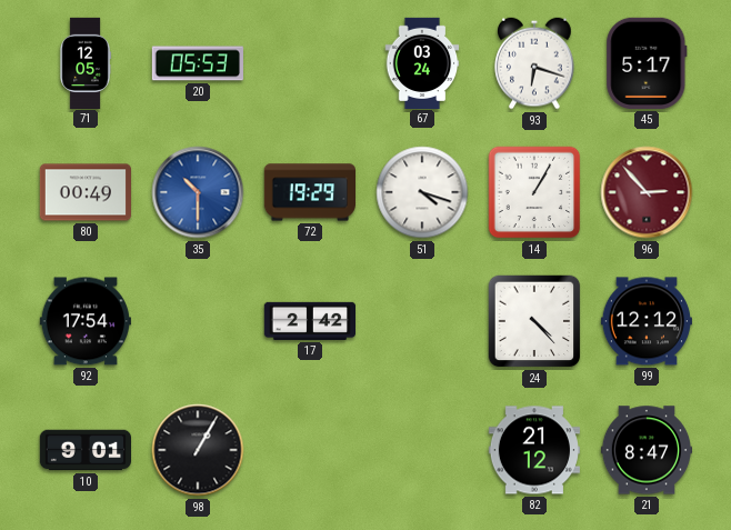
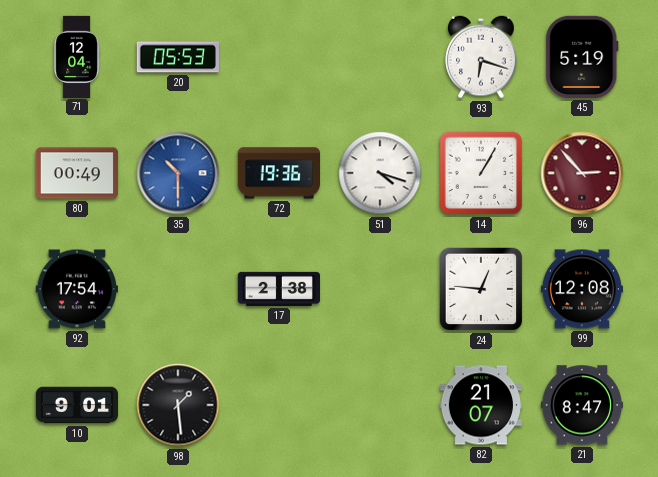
71: 12:05 -> 12:04 (77, 56)
67: 03:24 -> none (422, 62)
45: 5:17 -> 5:19 (582, 57)
72: 19:29 -> 19:36 (278, 173)
17: 2:42 -> 2:38 (278, 289)
24: 4:23 -> 12:46 (481, 289)
99: 12:12 -> 12:08 (582, 289)
98: 1:05 -> 1:29 (178, 405)
82: 21:12 -> 21:07 (480, 405)
